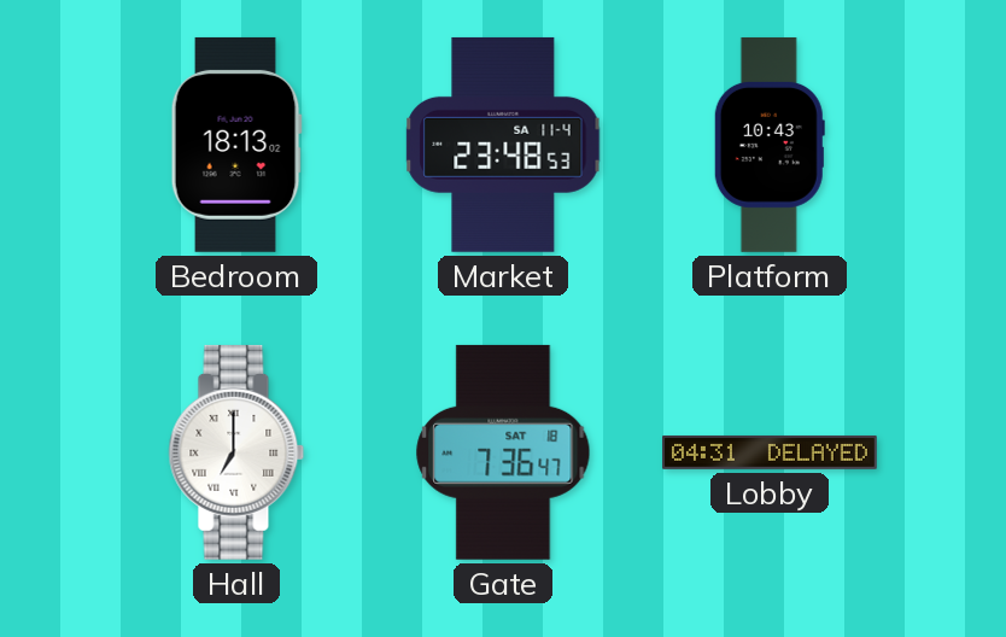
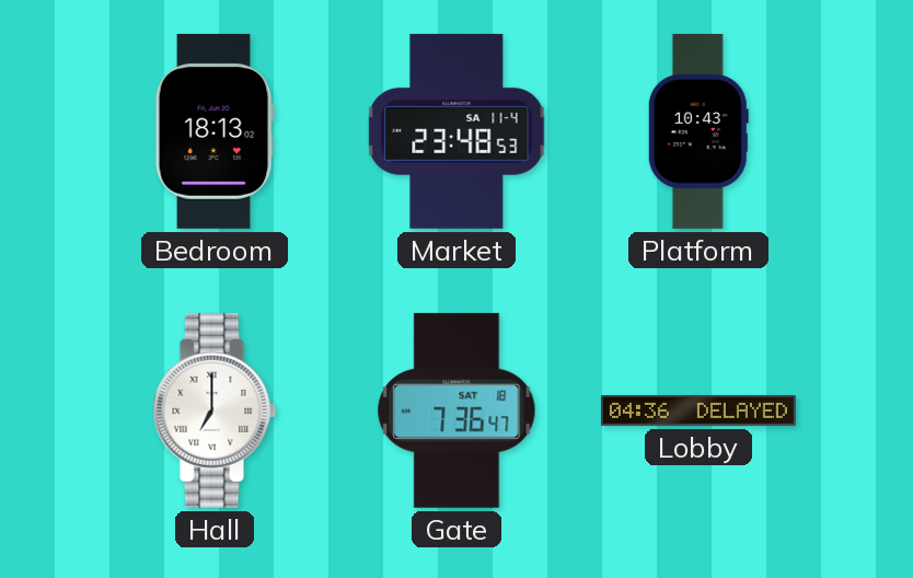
Lobby: 04:31 -> 04:36 (700, 411)
